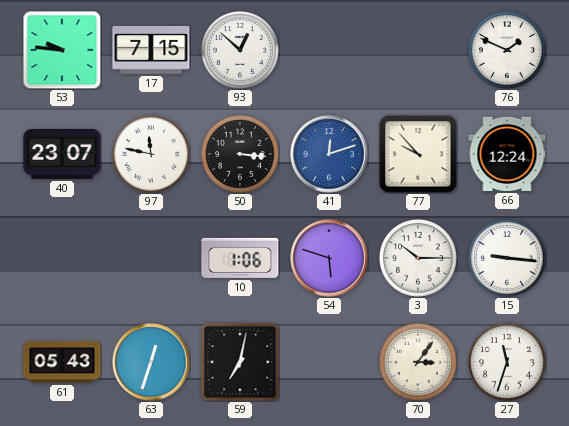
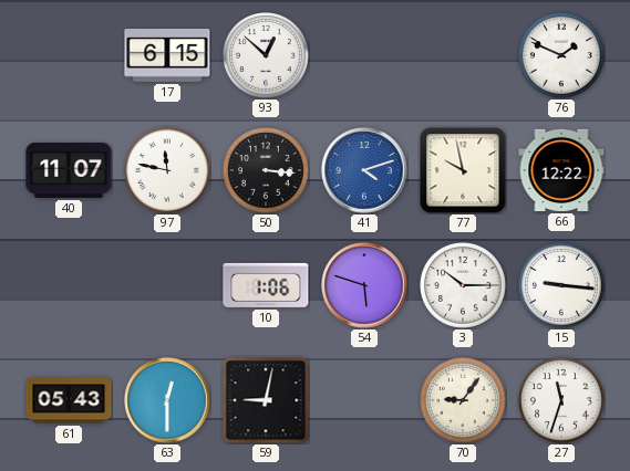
53: 9:46 -> none (62, 50)
17: 7:15 -> 6:15 (167, 55)
40: 23:07 -> 11:07 (69, 170)
41: 12:12 -> 4:12 (364, 170)
77: 9:53 -> 9:58 (463, 170)
66: 12:24 -> 12:22 (561, 170)
63: 12:33 -> 12:30 (167, 400)
59: 7:02 -> 9:02 (266, 400)
70: 3:06 -> 9:06 (464, 401)
